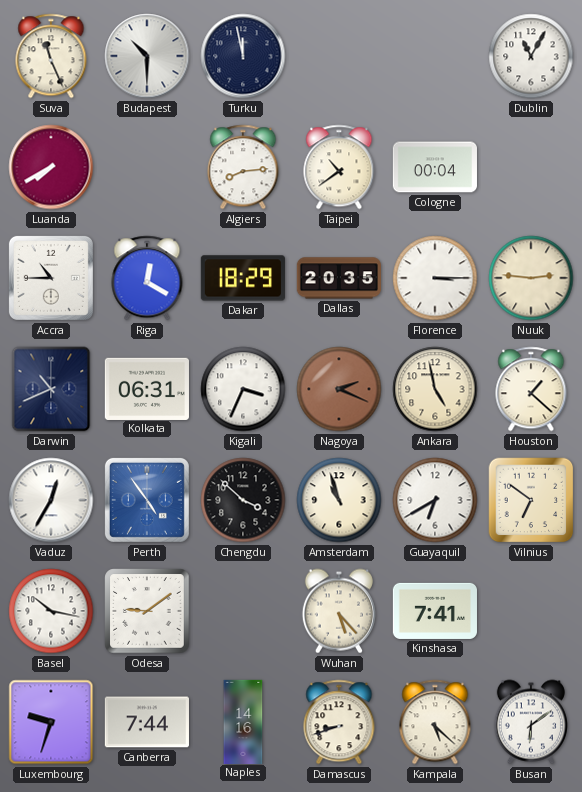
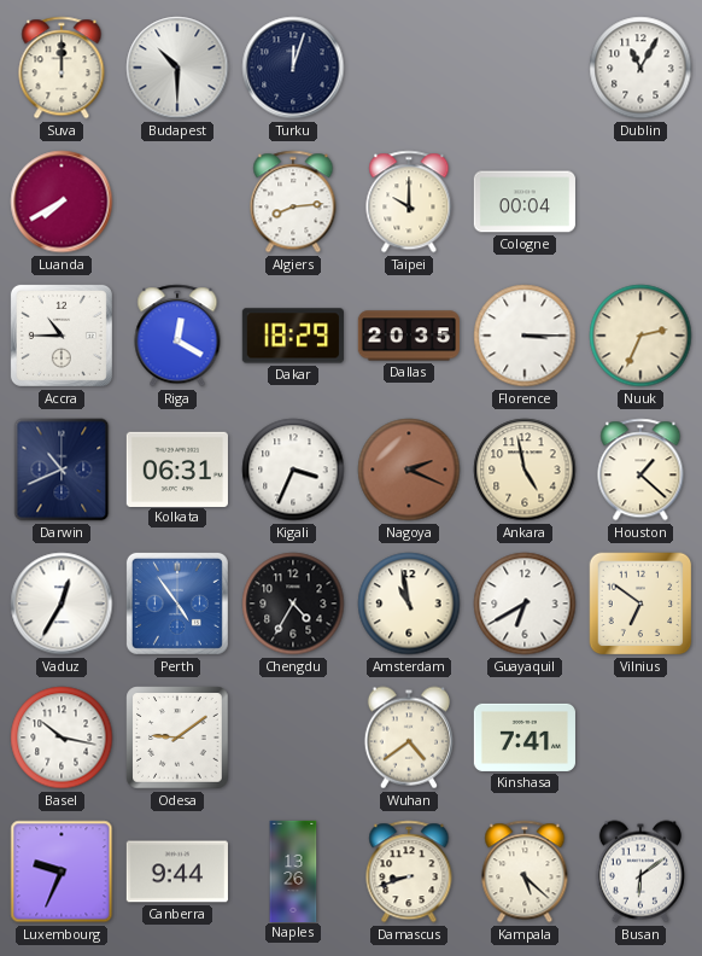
Suva: 11:26 -> 12:00 (62, 68)
Turku: 11:58 -> 12:03 (293, 68)
Taipei: 10:39 -> 10:00 (409, 202)
Nuuk: 2:46 -> 2:34 (640, 336)
Chengdu: 3:52 -> 4:35 (293, 604)
Amsterdam: 10:57 -> 10:58 (409, 604)
Wuhan: 5:23 -> 4:39 (409, 738)
Luxembourg: 9:33 -> 9:34 (62, 872)
Canberra: 7:44 -> 9:44 (177, 872)
Naples: 14:16 -> 13:26 (293, 870)
